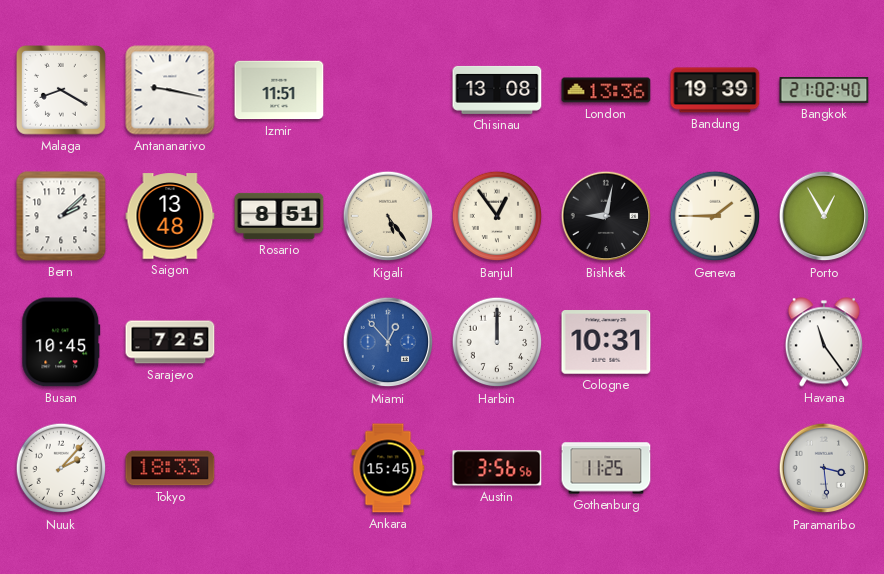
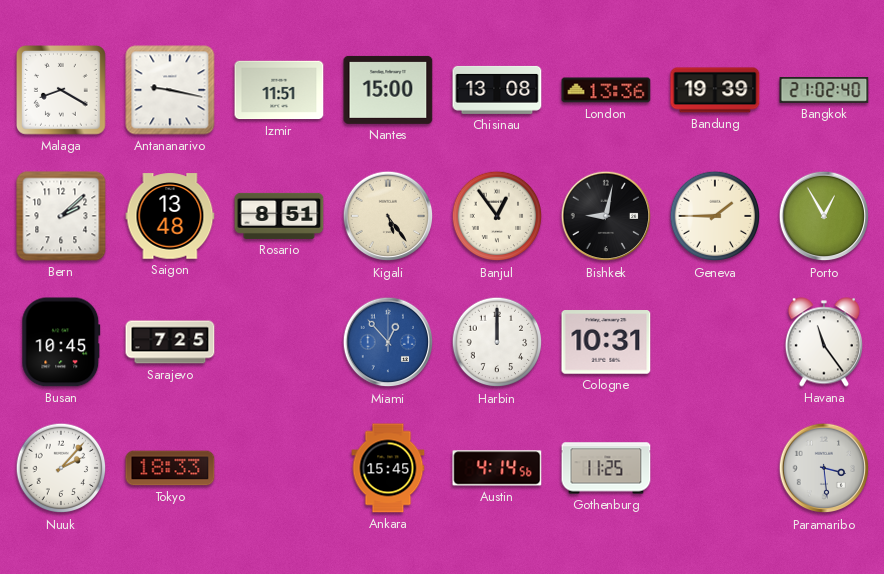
Nantes: none -> 15:00 (388, 90)
Austin: 3:56 -> 4:14 (497, 468)
